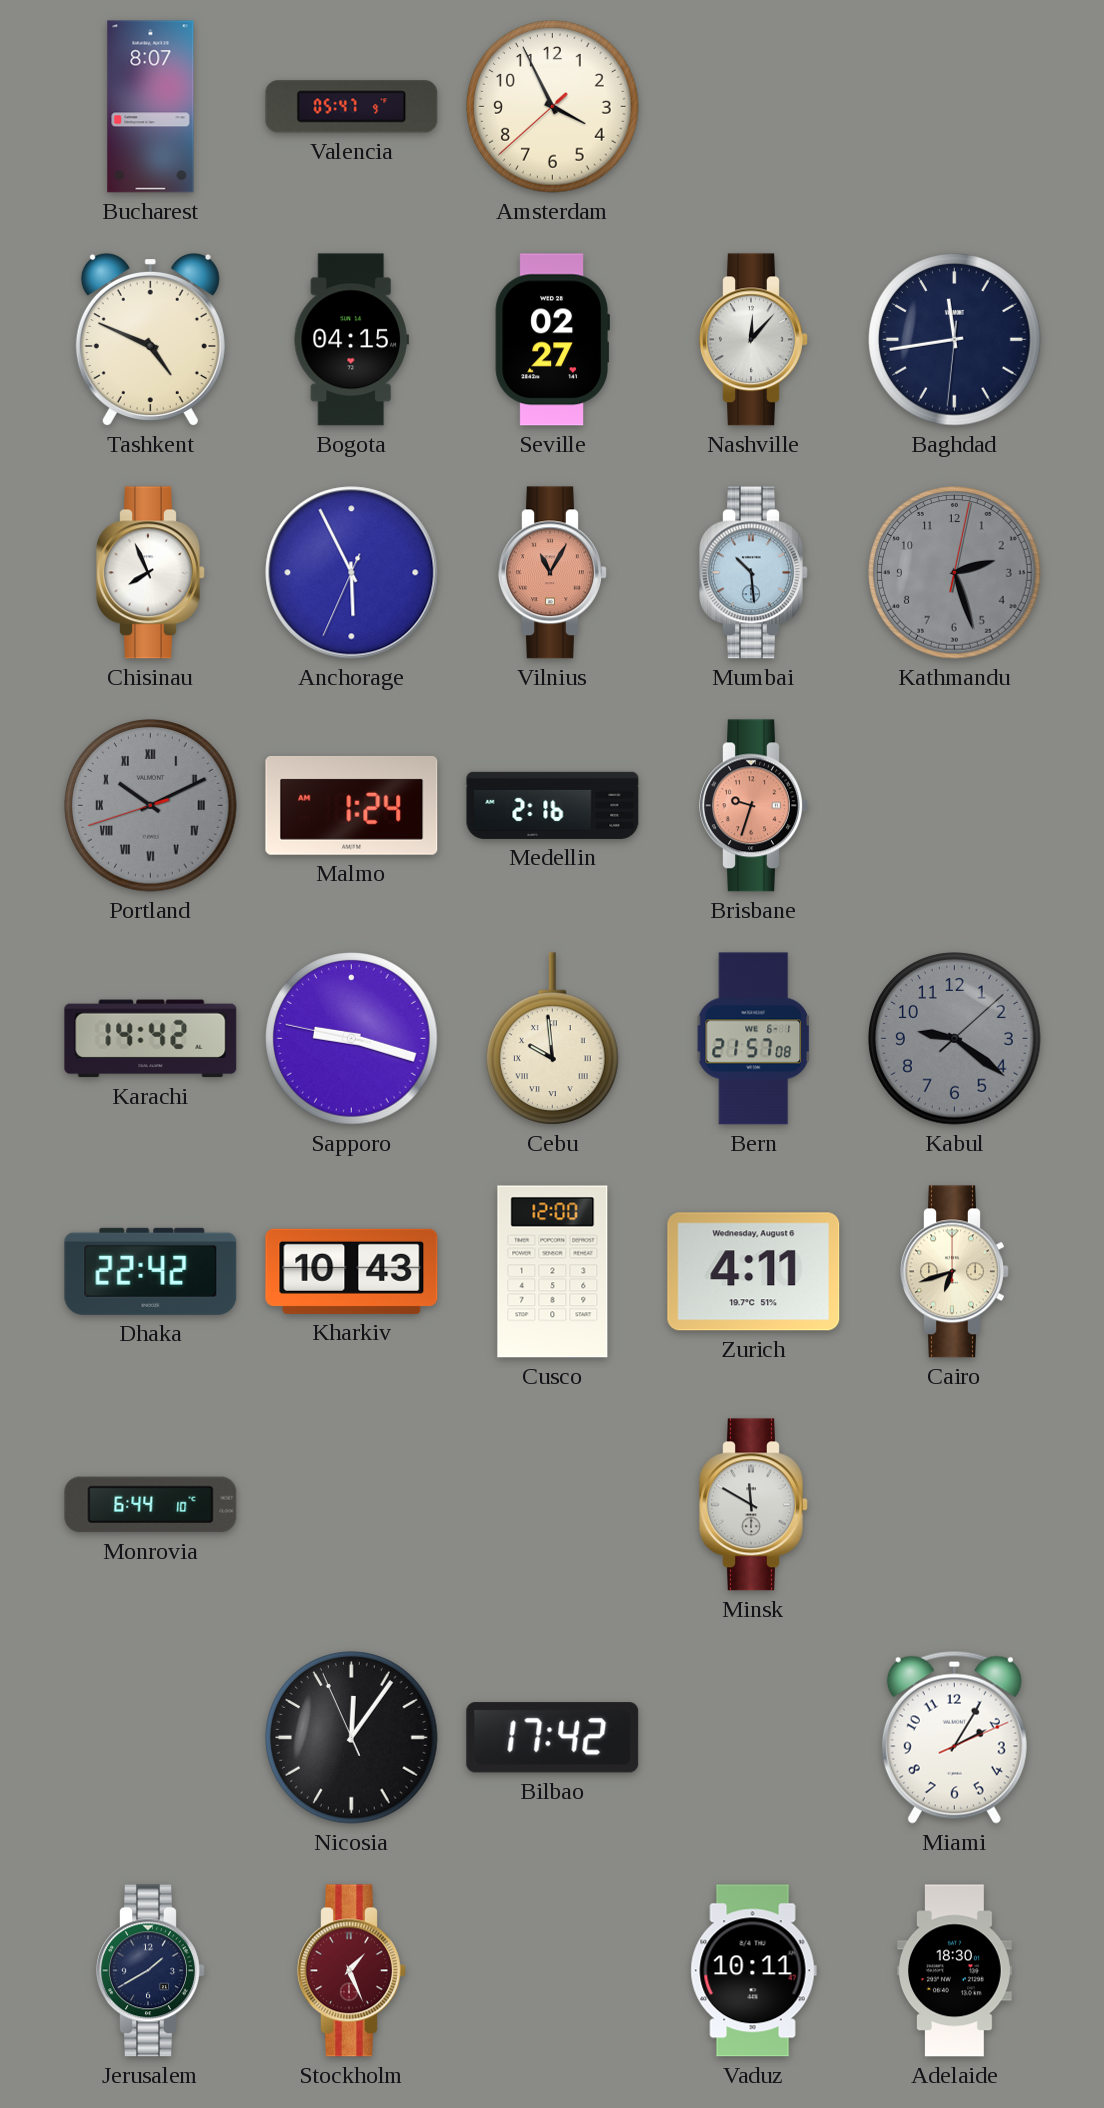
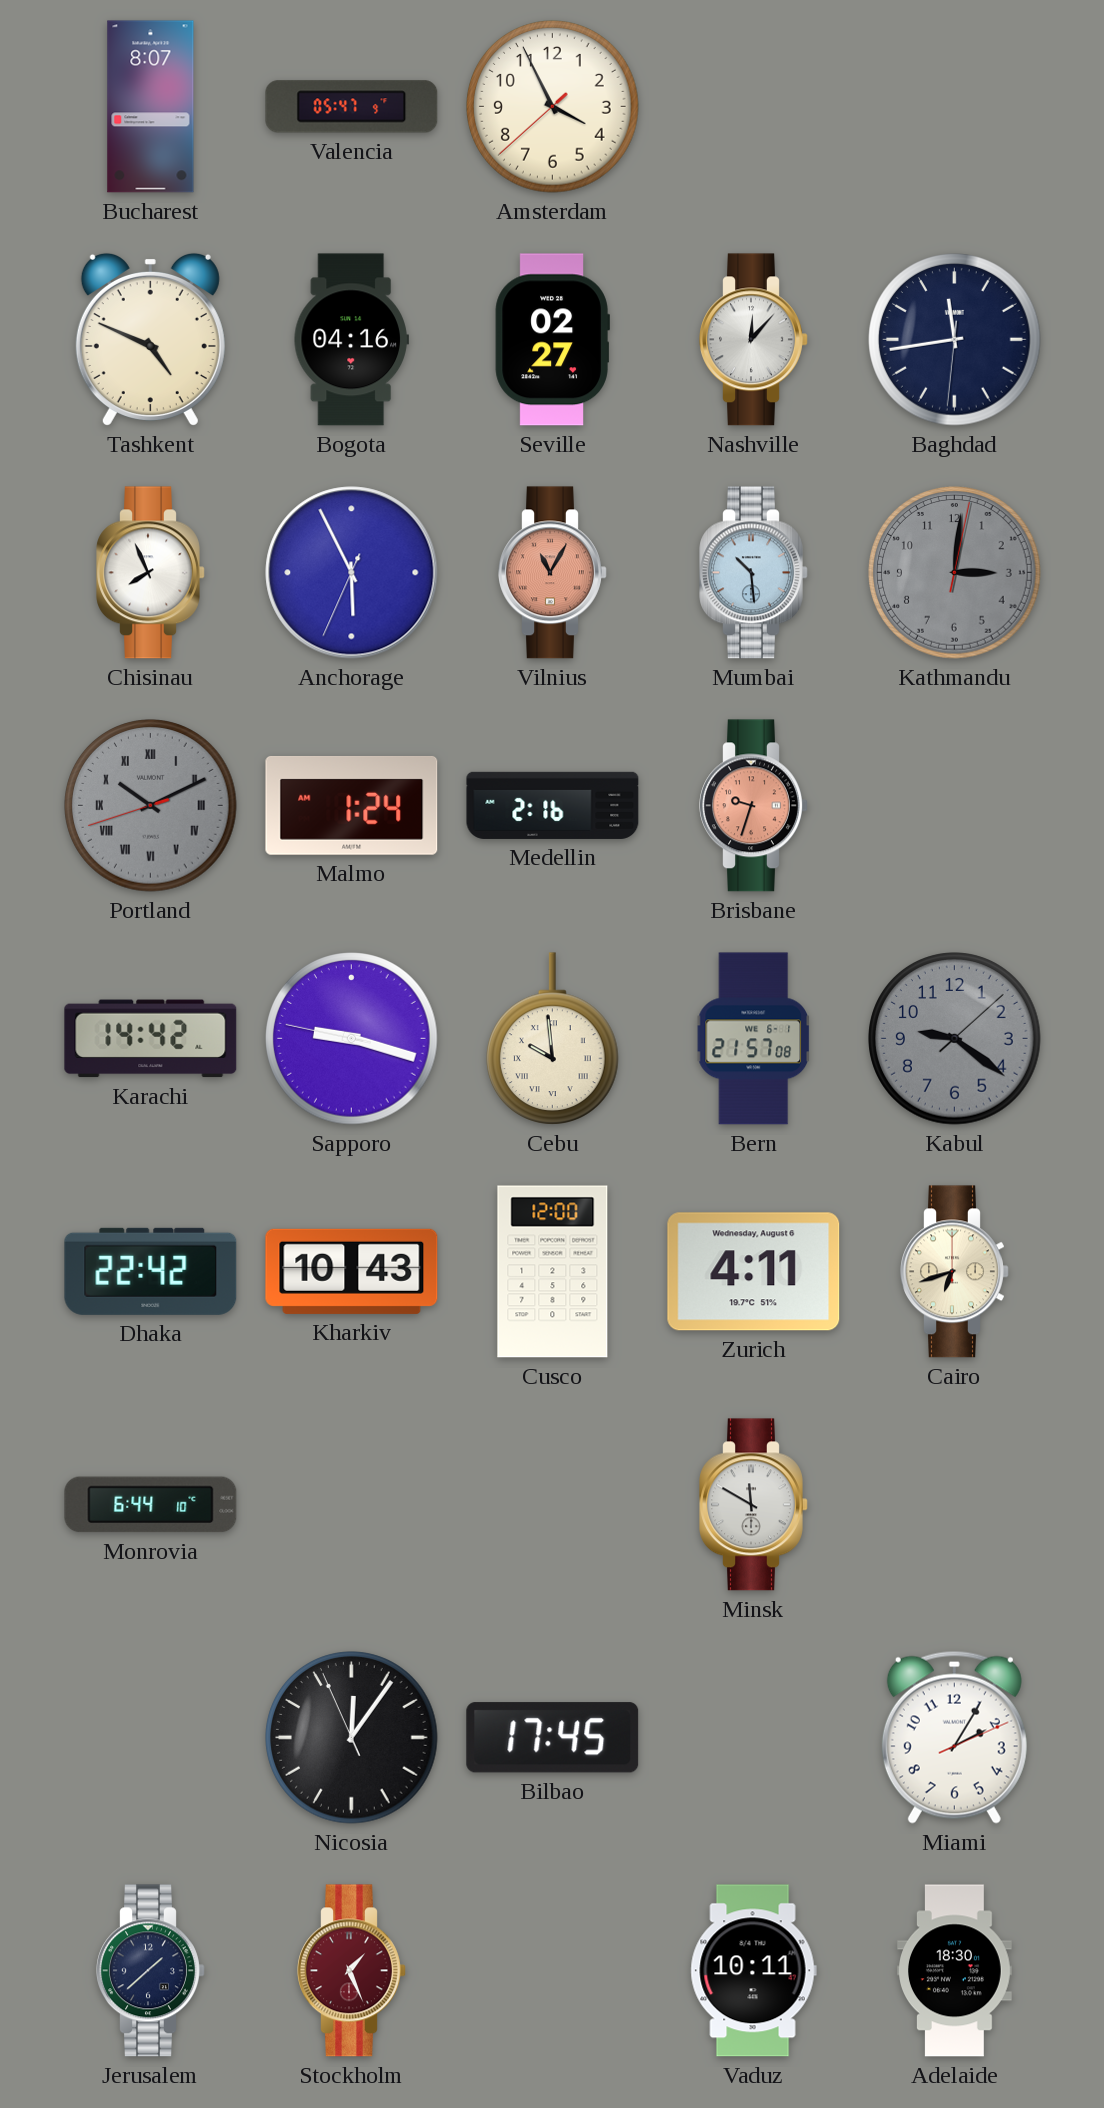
Bogota: 04:15 -> 04:16 (351, 340)
Kathmandu: 2:27 -> 3:01 (955, 573)
Bilbao: 17:42 -> 17:45 (553, 1738)
Jerusalem: 1:40 -> 1:38 (151, 1971)
